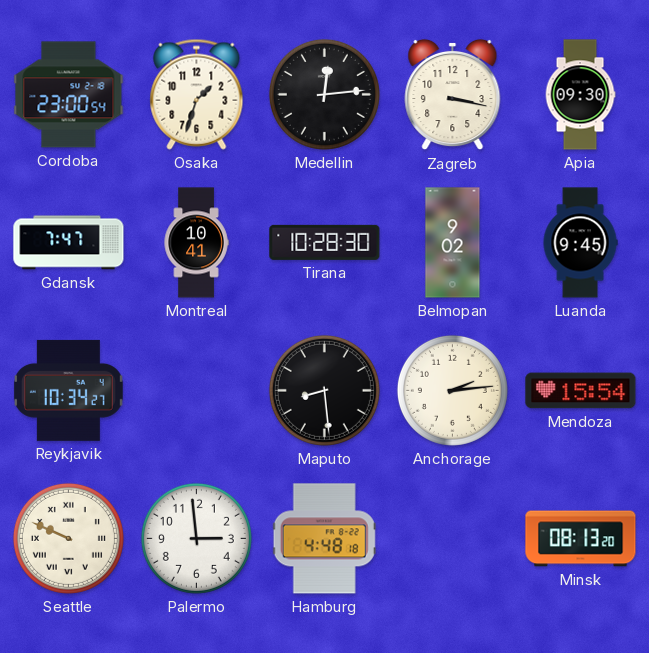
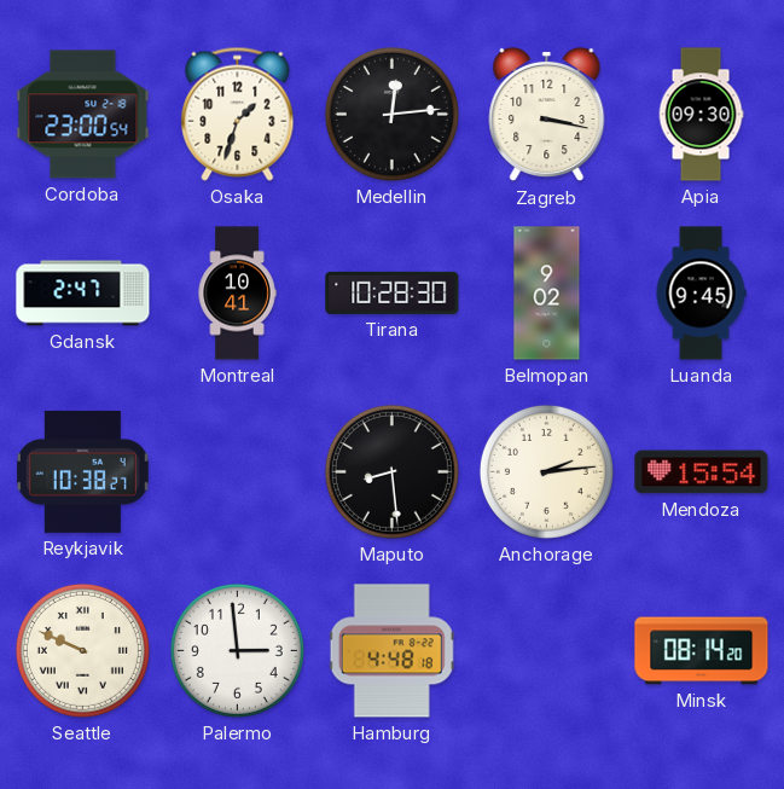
Gdansk: 7:47 -> 2:47 (83, 294)
Reykjavik: 10:34 -> 10:38 (82, 471)
Minsk: 08:13 -> 08:14 (702, 651)
